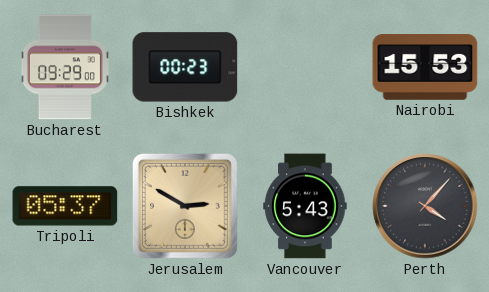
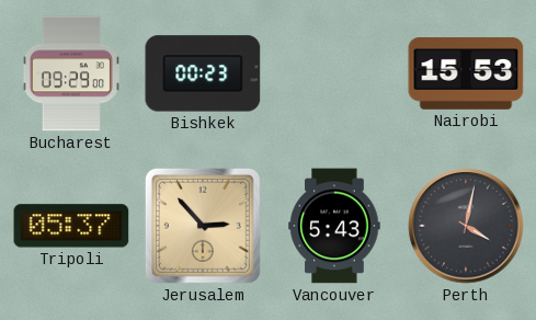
Jerusalem: 2:50 -> 2:53 (203, 226)
Perth: 4:07 -> 4:02 (466, 226)
